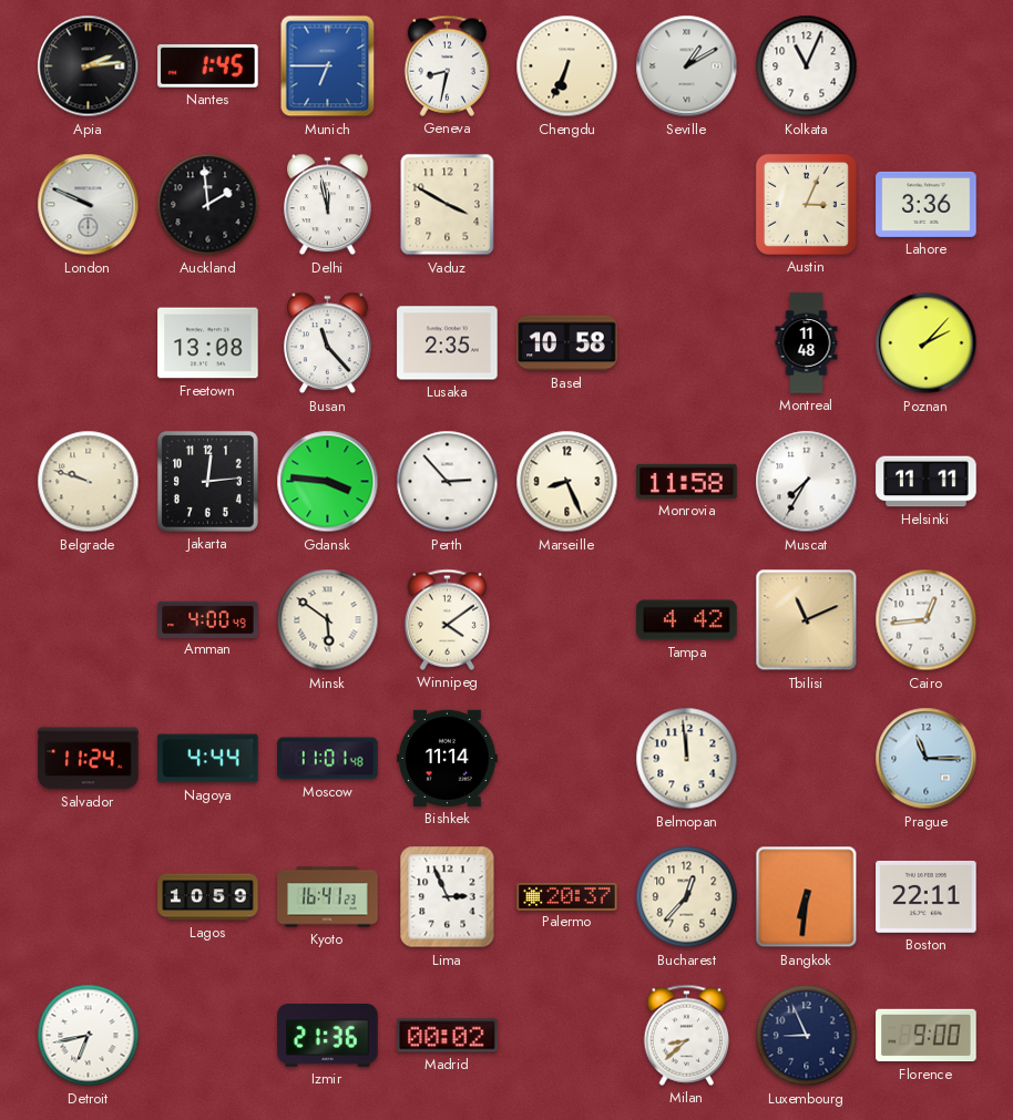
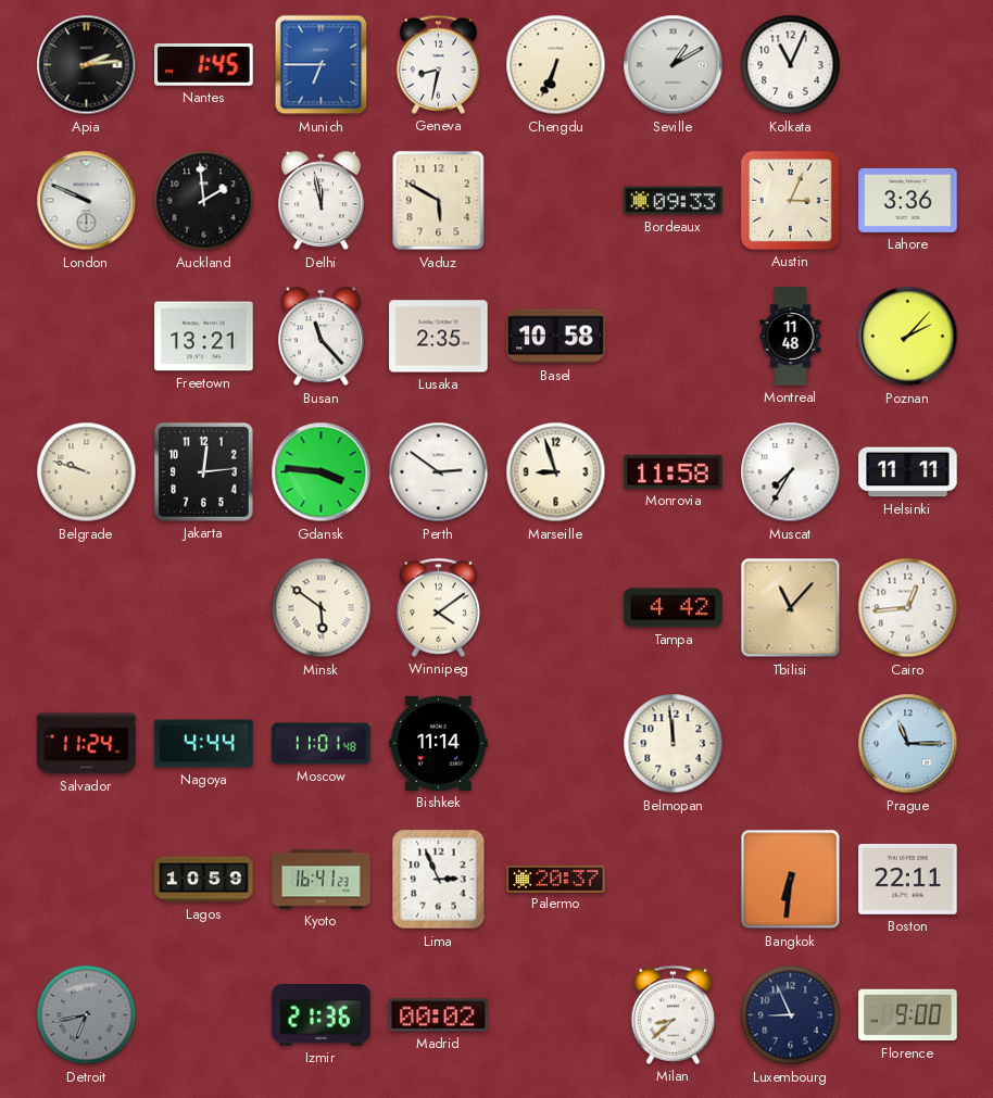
Vaduz: 3:50 -> 5:50 (439, 201)
Bordeaux: none -> 09:33 (674, 201)
Freetown: 13:08 -> 13:21 (204, 337)
Perth: 2:53 -> 2:51 (439, 472)
Marseille: 8:26 -> 8:57 (556, 472)
Amman: 4:00 -> none (208, 619)
Tbilisi: 11:11 -> 11:07 (791, 608)
Bucharest: 12:37 -> none (687, 897)
Detroit dial: white -> grey (87, 1015)
